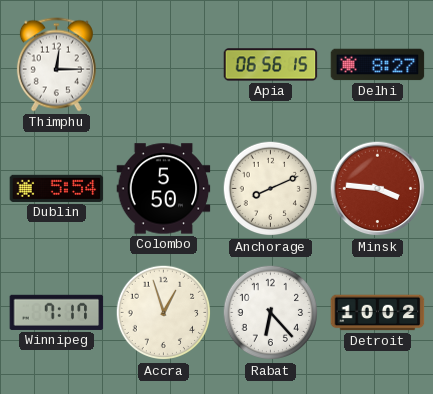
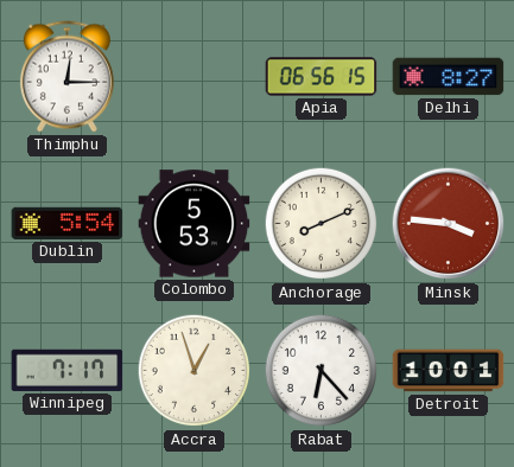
Colombo: 5:50 -> 5:53 (195, 224)
Detroit: 10:02 -> 10:01 (449, 371)
